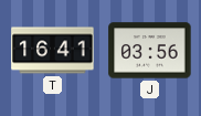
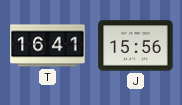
J: 03:56 -> 15:56 (136, 46)
